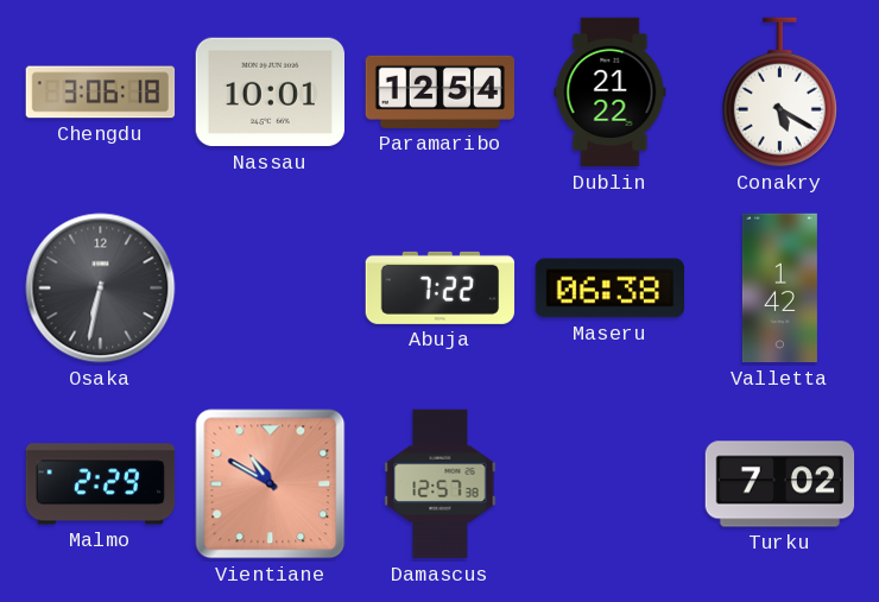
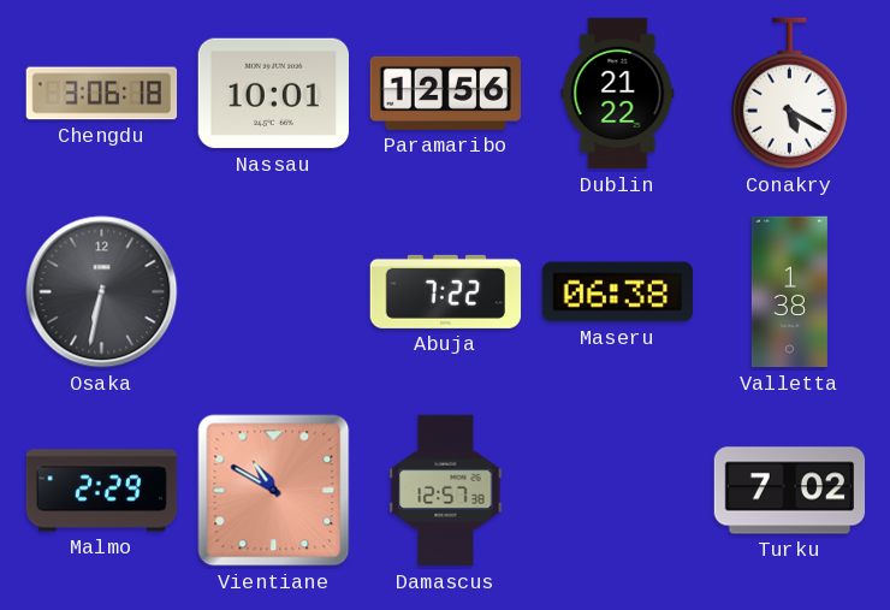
Paramaribo: 12:54 -> 12:56 (445, 93)
Valletta: 1:42 -> 1:38 (789, 292)
